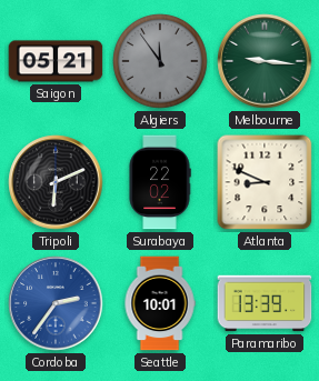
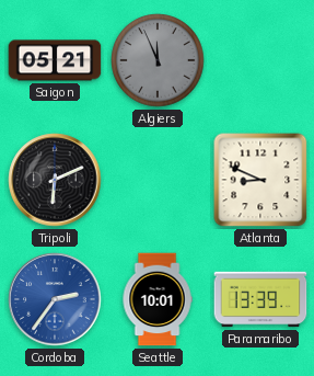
Algiers: 11:54 -> 11:56 (158, 60)
Melbourne: 9:16 -> none (265, 61)
Surabaya: 22:02 -> none (160, 182)
